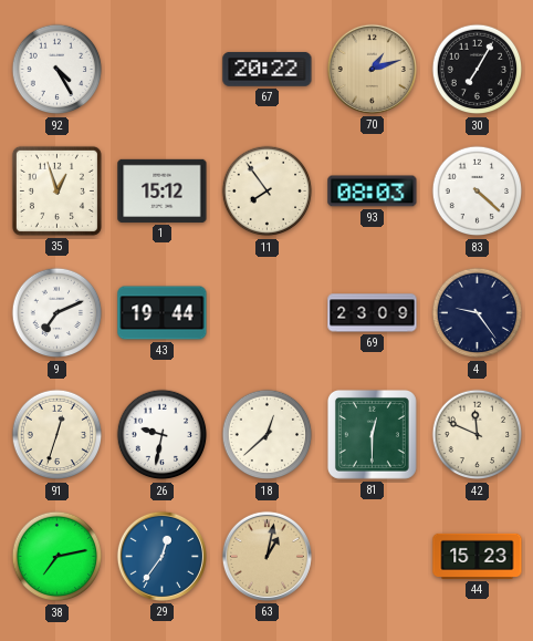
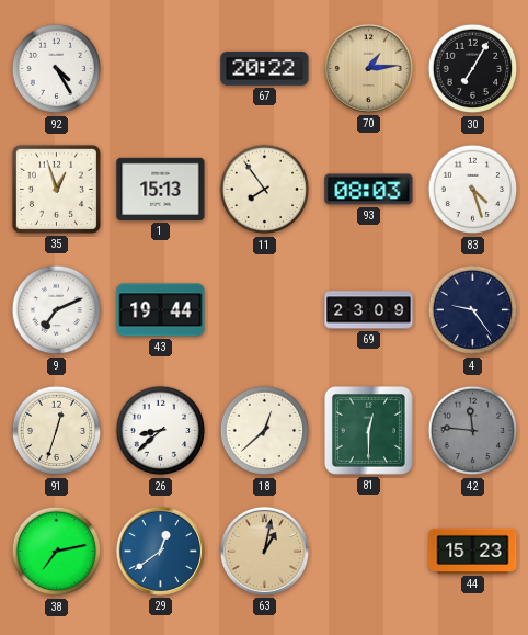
70: 1:12 -> 1:14 (368, 68)
1: 15:12 -> 15:13 (161, 189)
83: 4:22 -> 4:27 (473, 190)
26: 9:32 -> 8:38 (161, 431)
42: 11:49 -> 11:46 (473, 431)
42 dial: cream -> grey (473, 431)
29: 12:36 -> 12:39 (160, 551)
